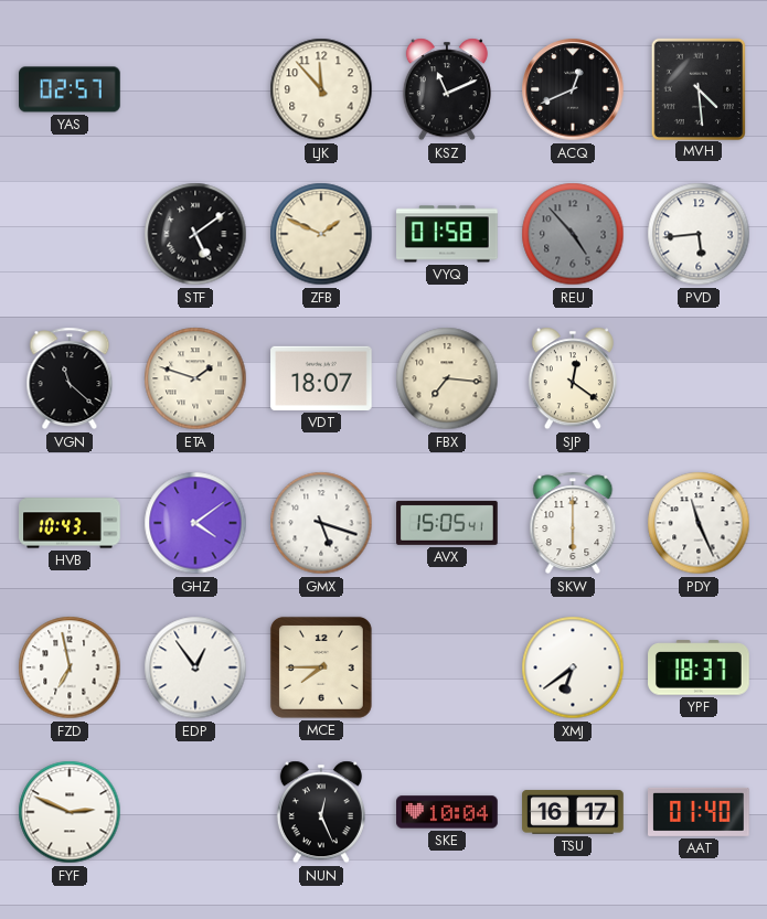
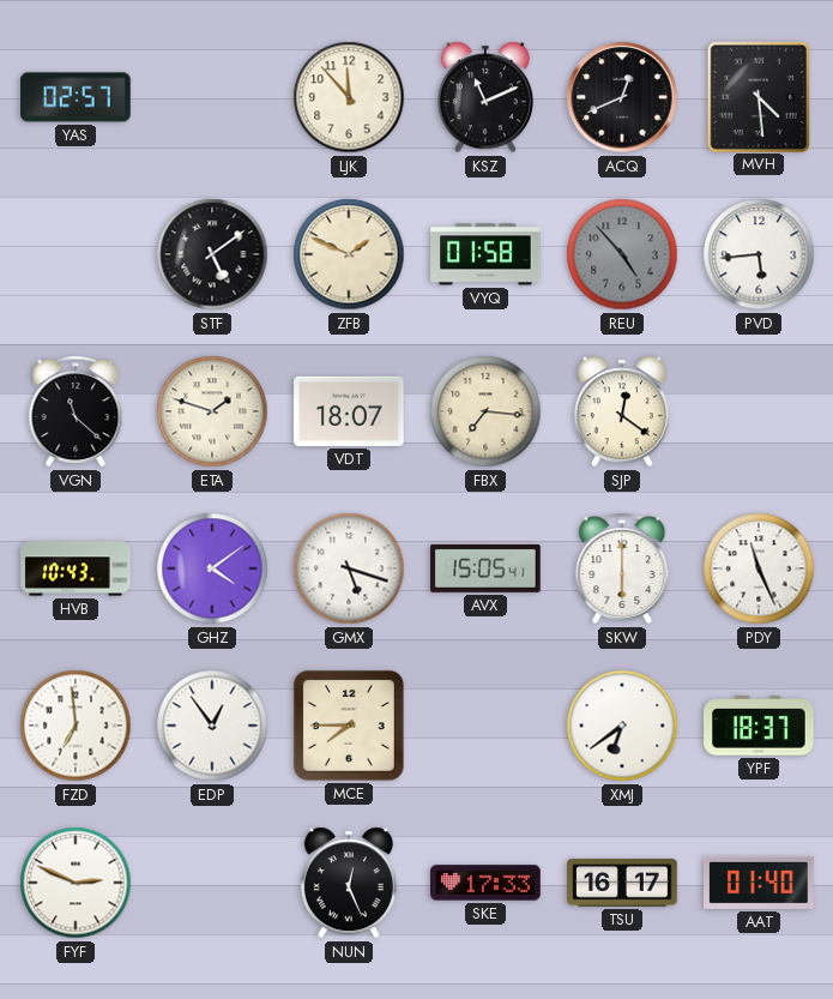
FZD: 6:58 -> 6:59 (76, 726)
SKE: 10:04 -> 17:33 (485, 883)
